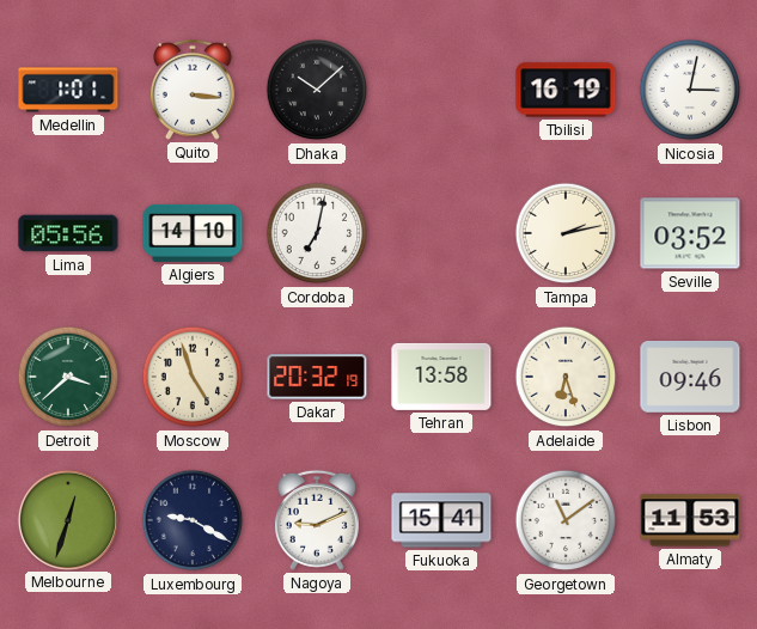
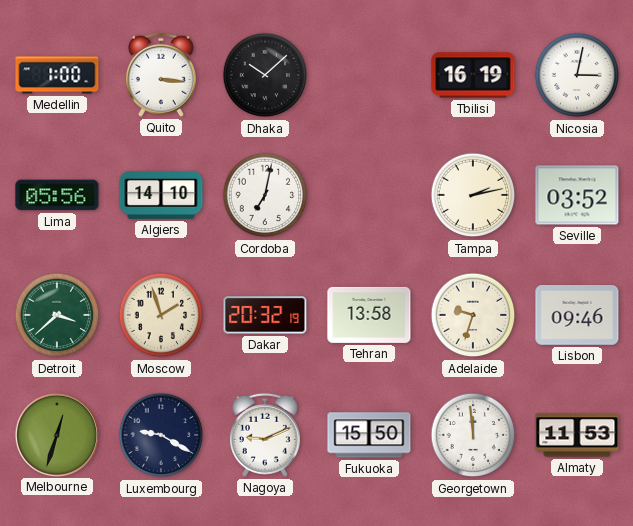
Medellin: 1:01 -> 1:00 (57, 75)
Moscow: 4:57 -> 1:57 (161, 315)
Adelaide: 6:27 -> 9:33 (473, 315)
Fukuoka: 15:41 -> 15:50 (369, 435)
Georgetown: 11:09 -> 11:59 (473, 435)
